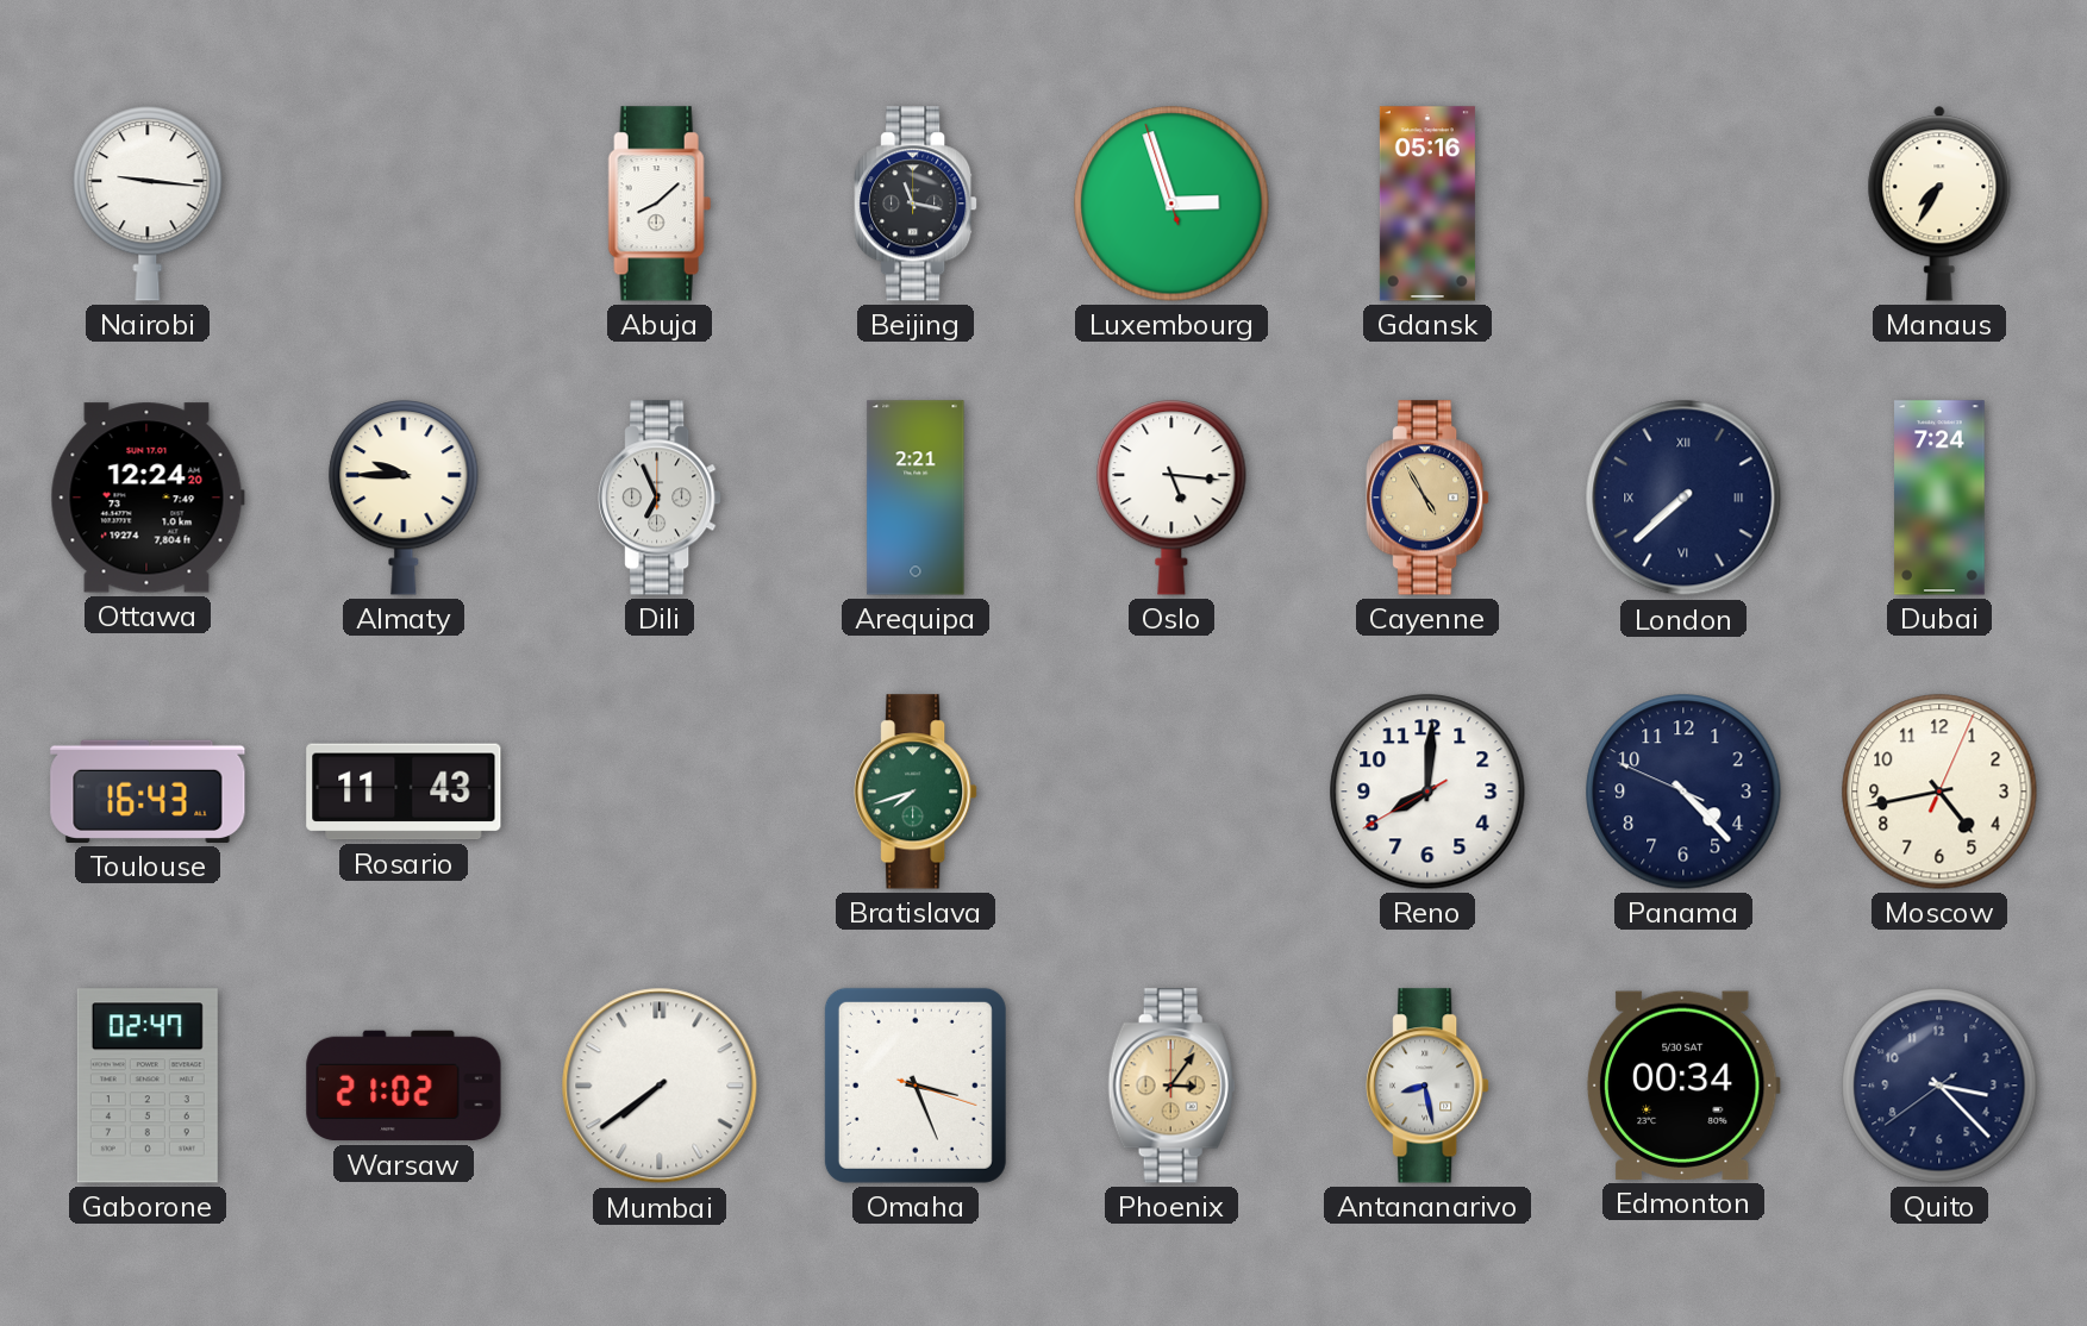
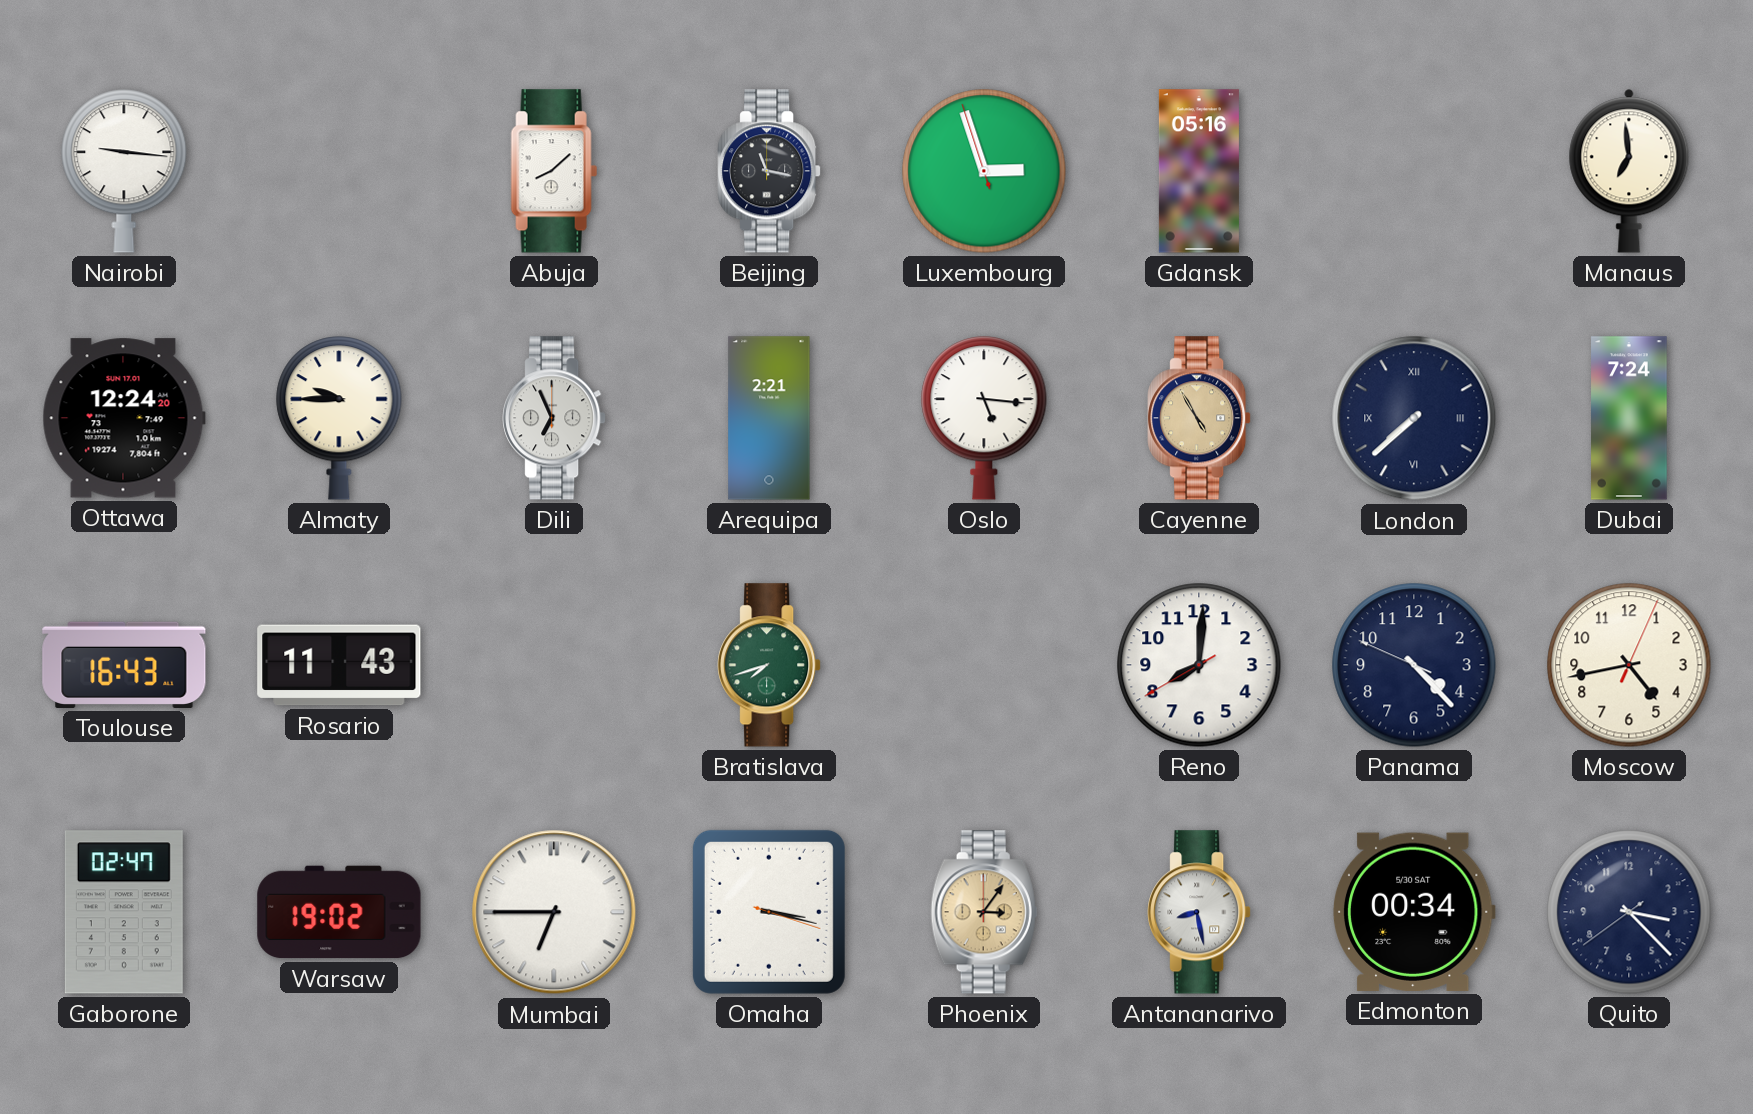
Manaus: 7:35 -> 6:59 (1629, 171)
Warsaw: 21:02 -> 19:02 (339, 912)
Mumbai: 7:39 -> 6:45 (554, 912)
Omaha: 3:26 -> 3:17 (769, 912)
